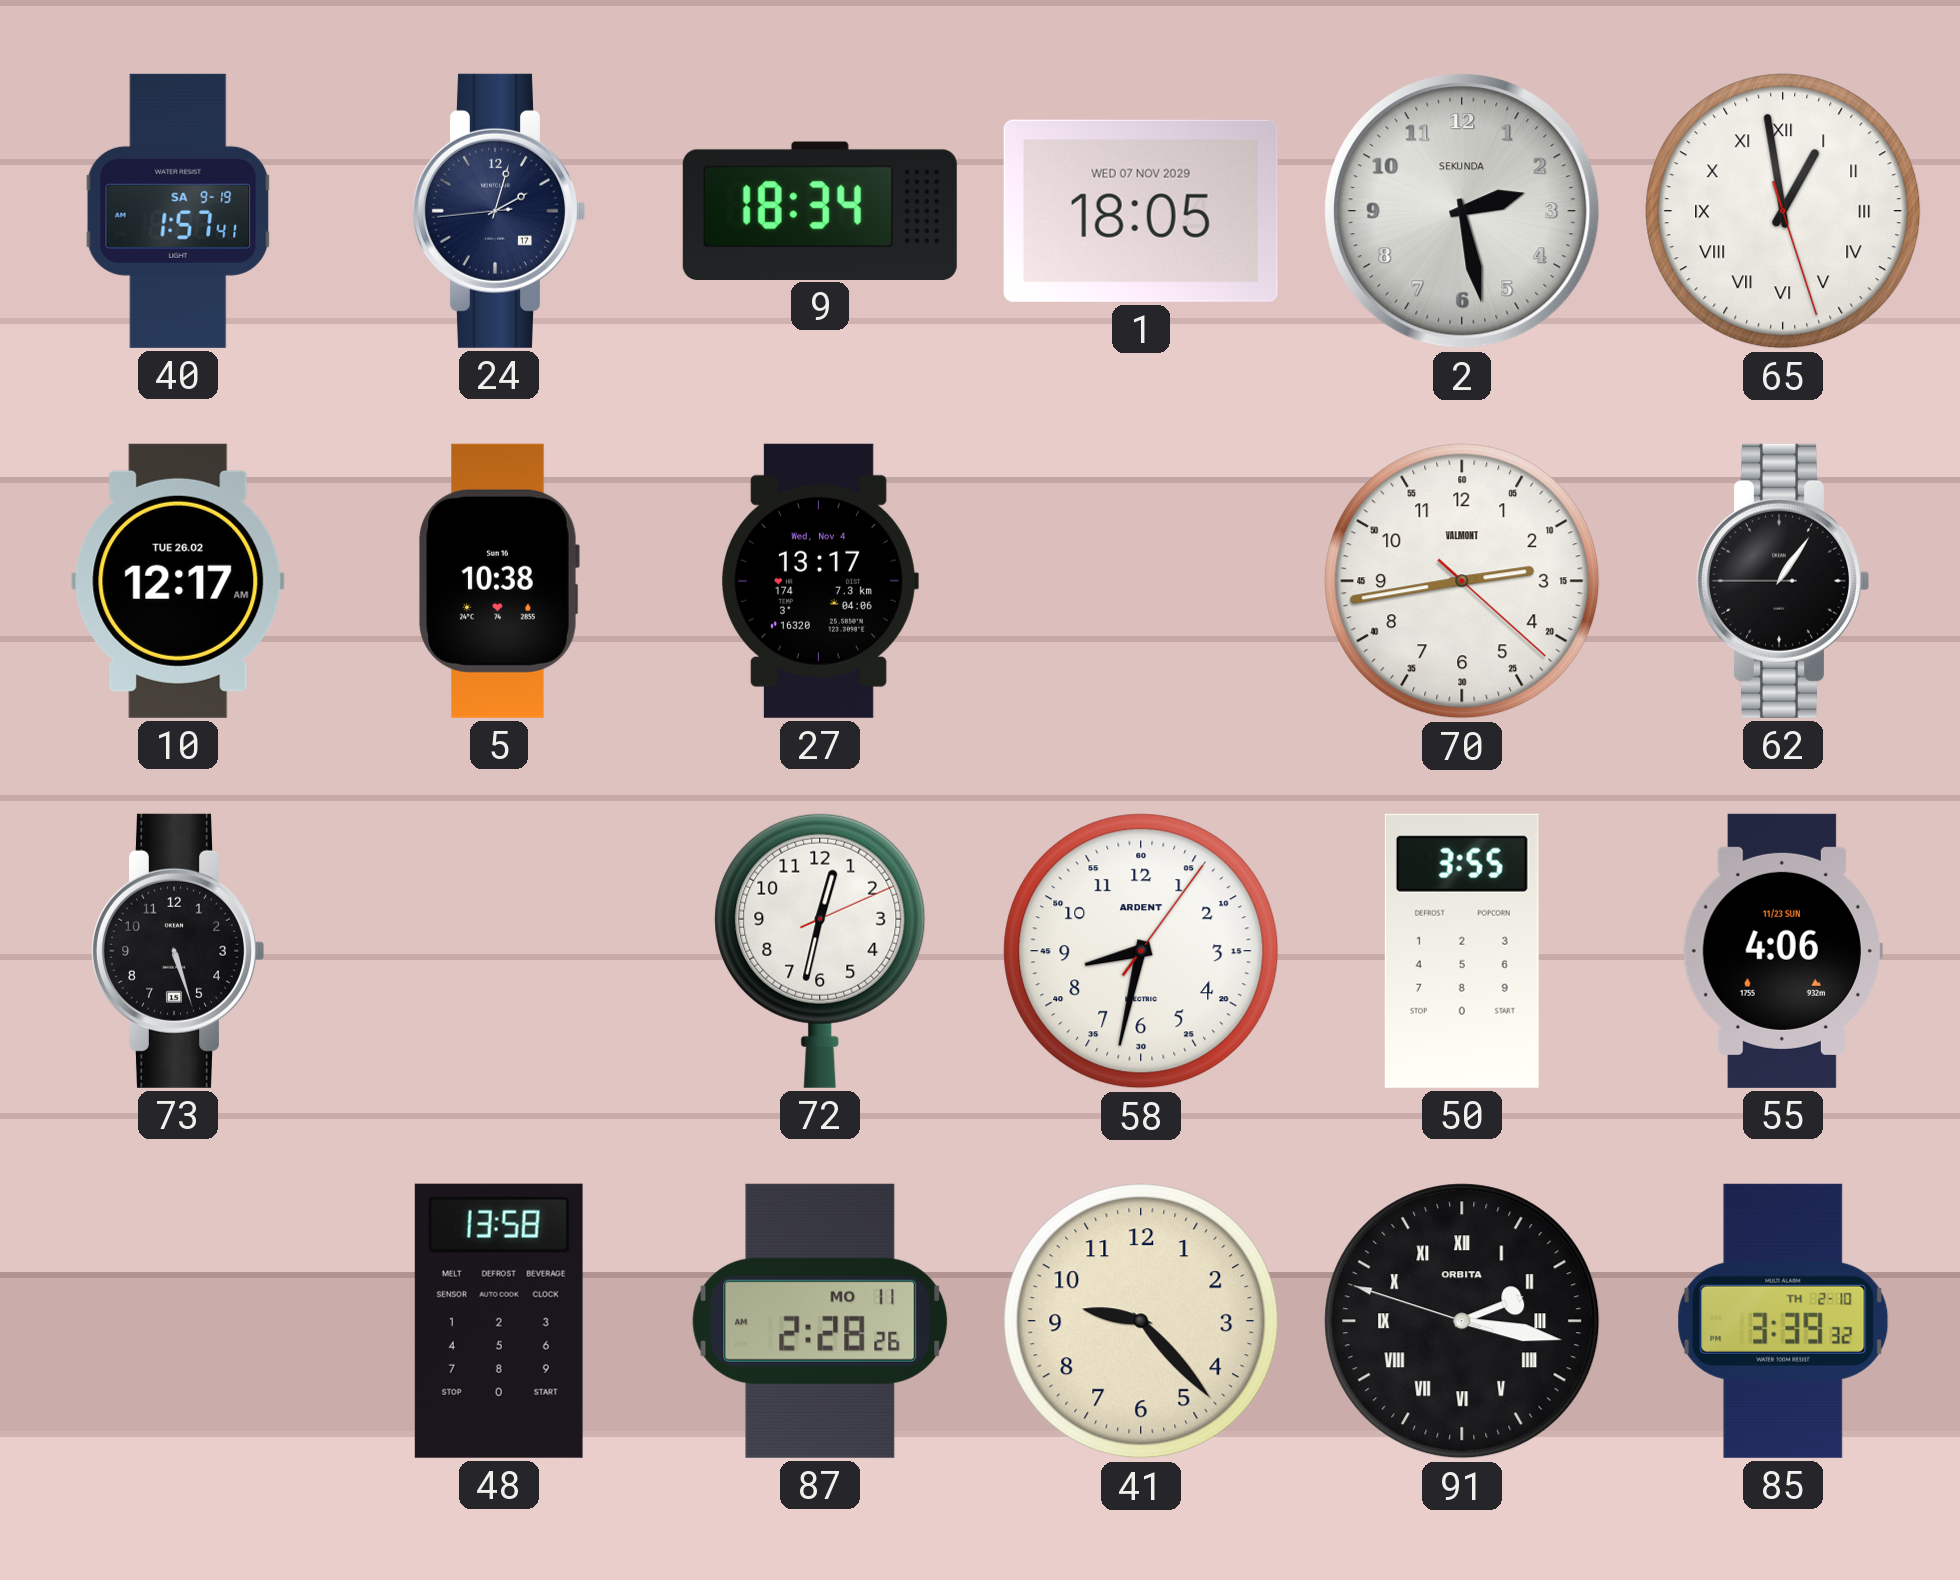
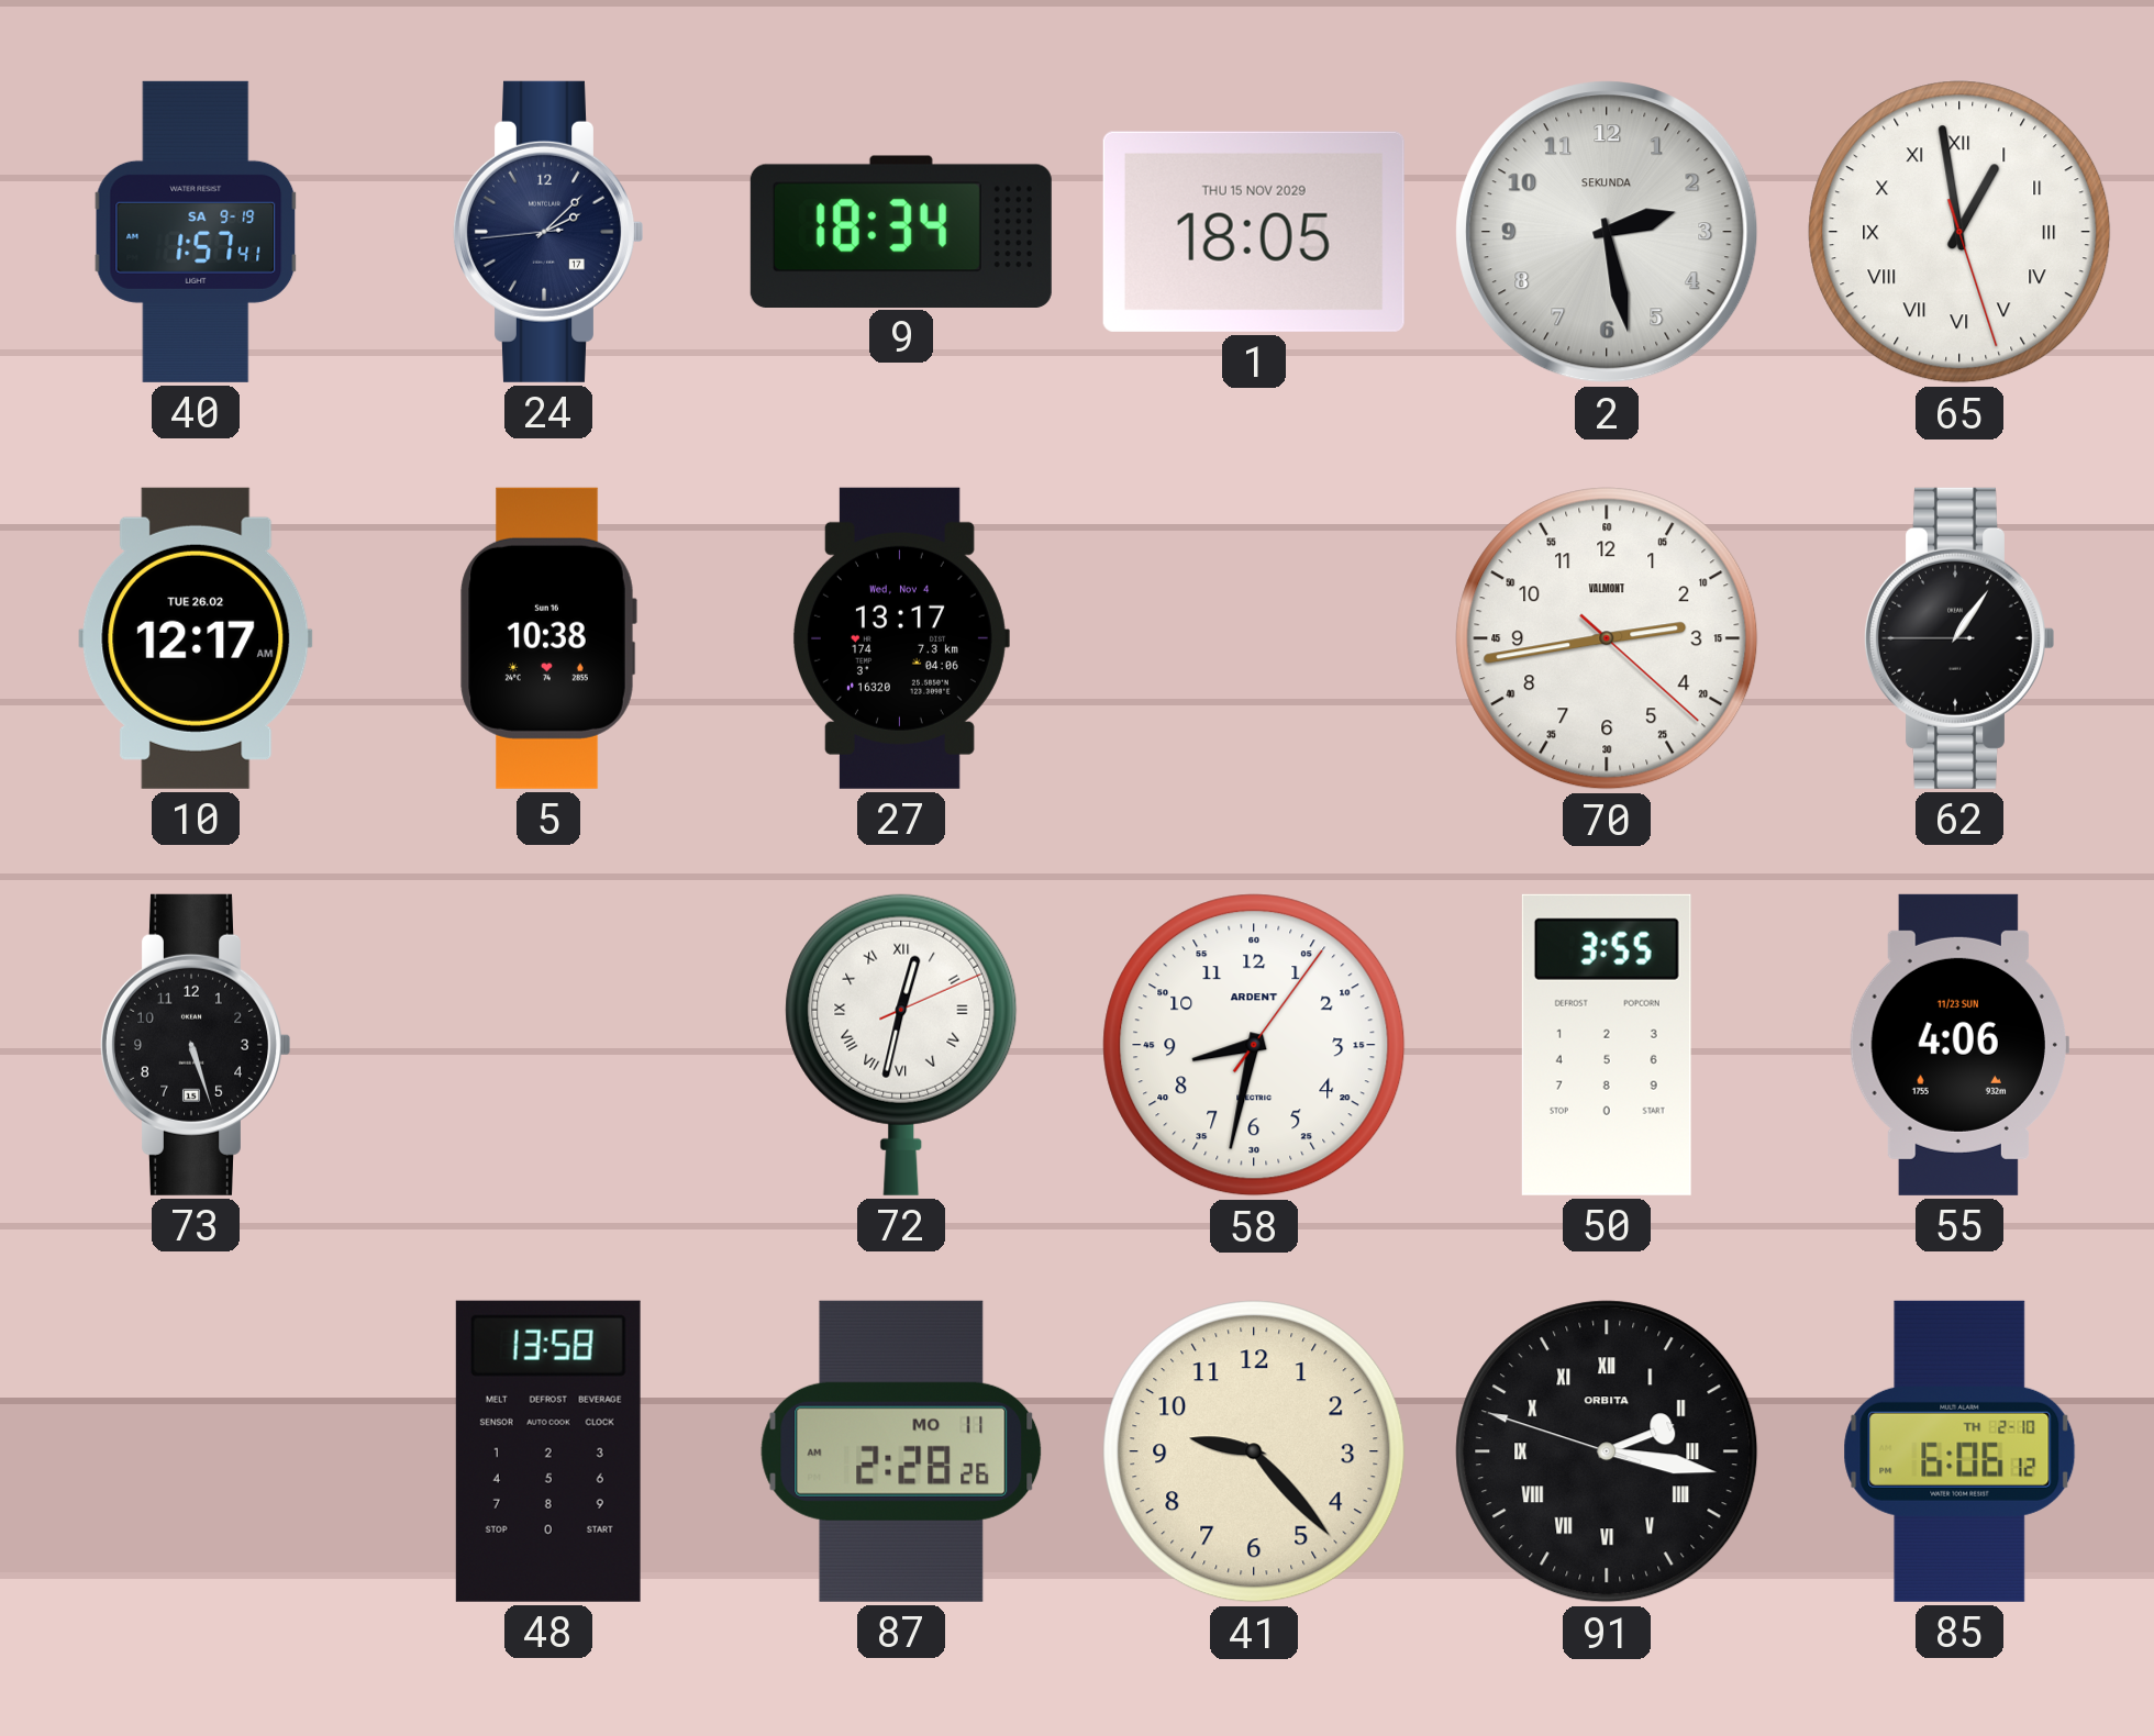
24: 2:02 -> 2:07 (547, 232)
1 date: WED 07 NOV 2029 -> THU 15 NOV 2029 (1254, 232)
72 numerals: Arabic -> Roman (901, 1045)
85: 3:39 -> 6:06 (1959, 1451)
